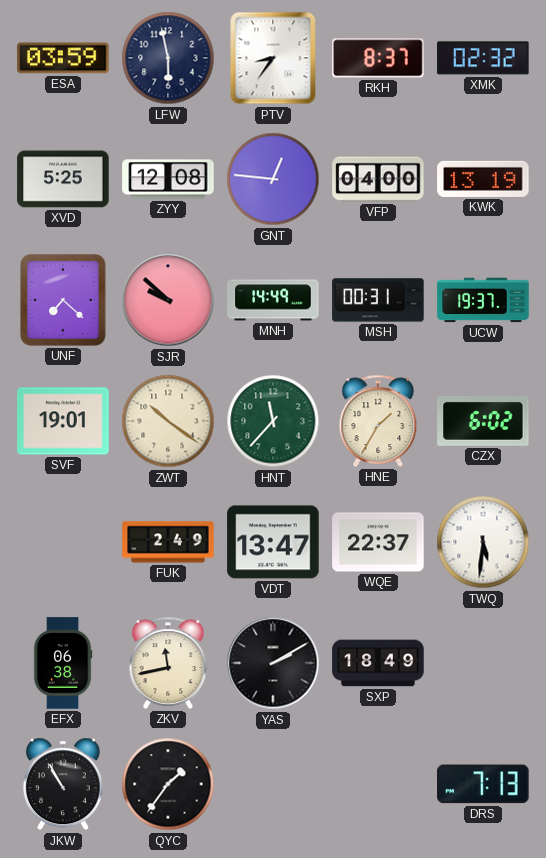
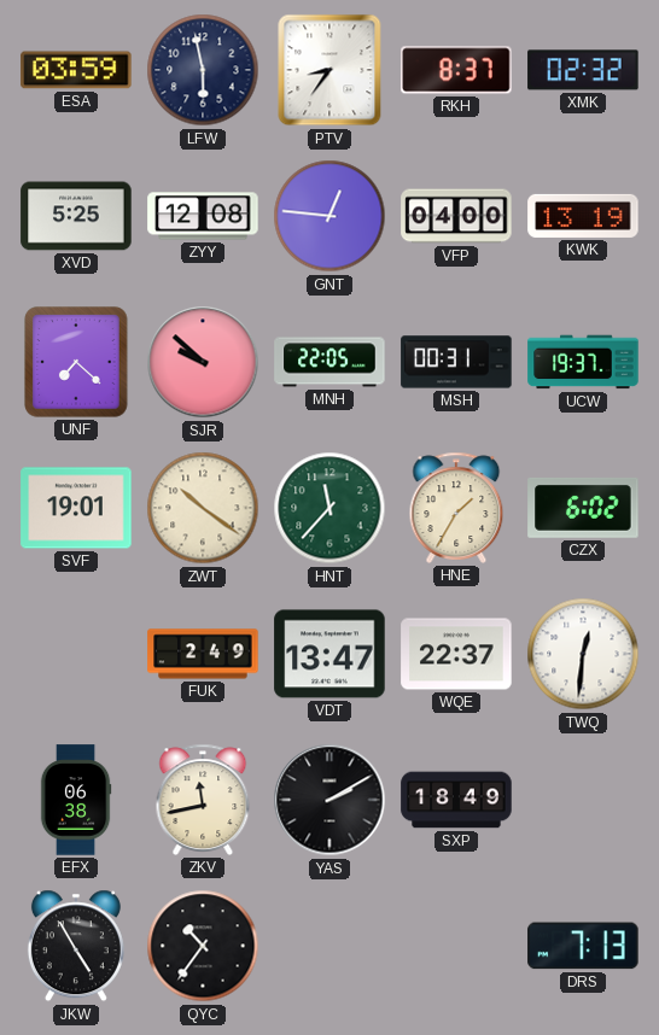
MNH: 14:49 -> 22:05 (329, 362)
TWQ: 5:31 -> 12:31 (583, 654)
JKW: 10:55 -> 4:55 (76, 946)
QYC: 1:36 -> 10:36 (203, 946)
